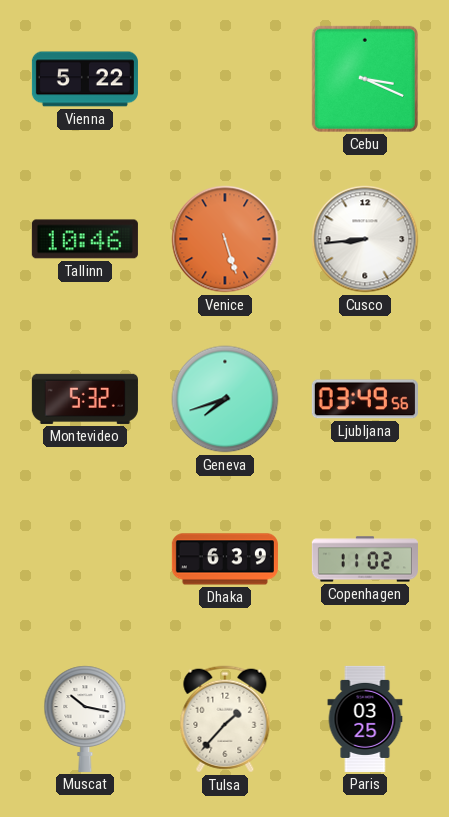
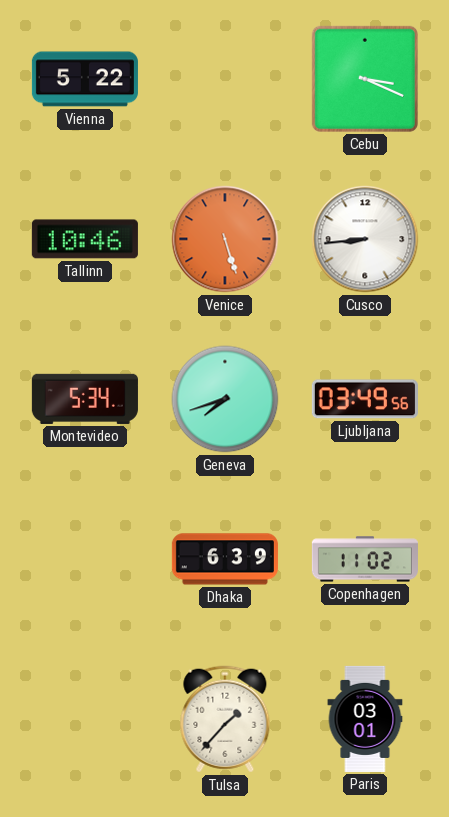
Montevideo: 5:32 -> 5:34 (85, 399)
Muscat: 10:17 -> none (85, 719)
Paris: 03:25 -> 03:01 (365, 719)
